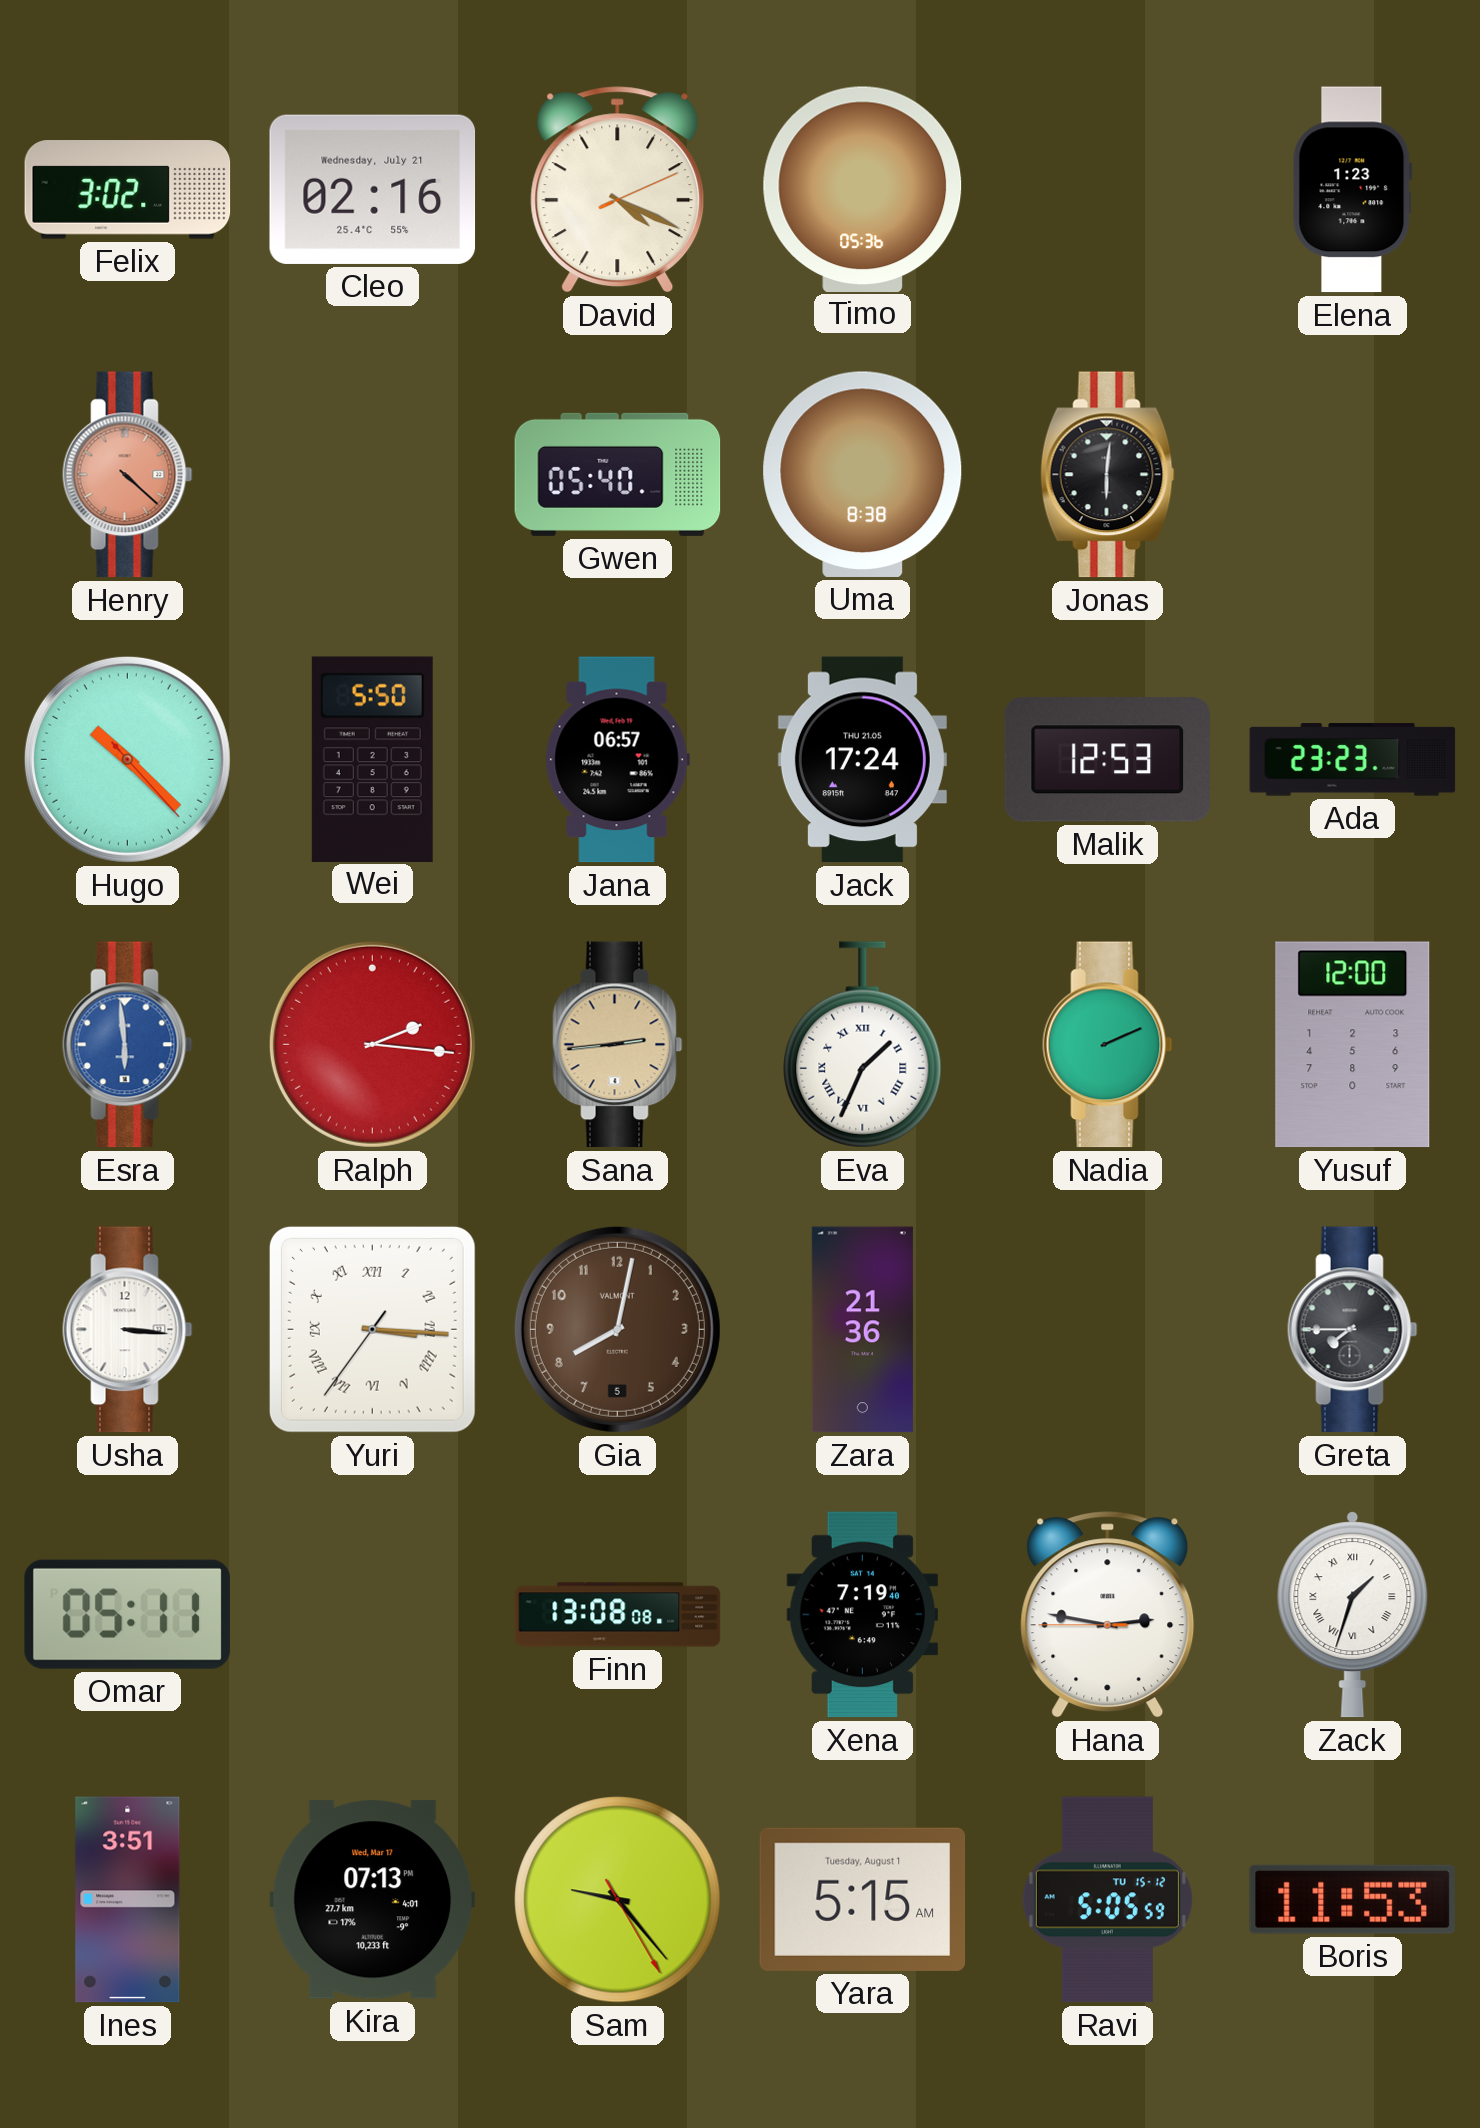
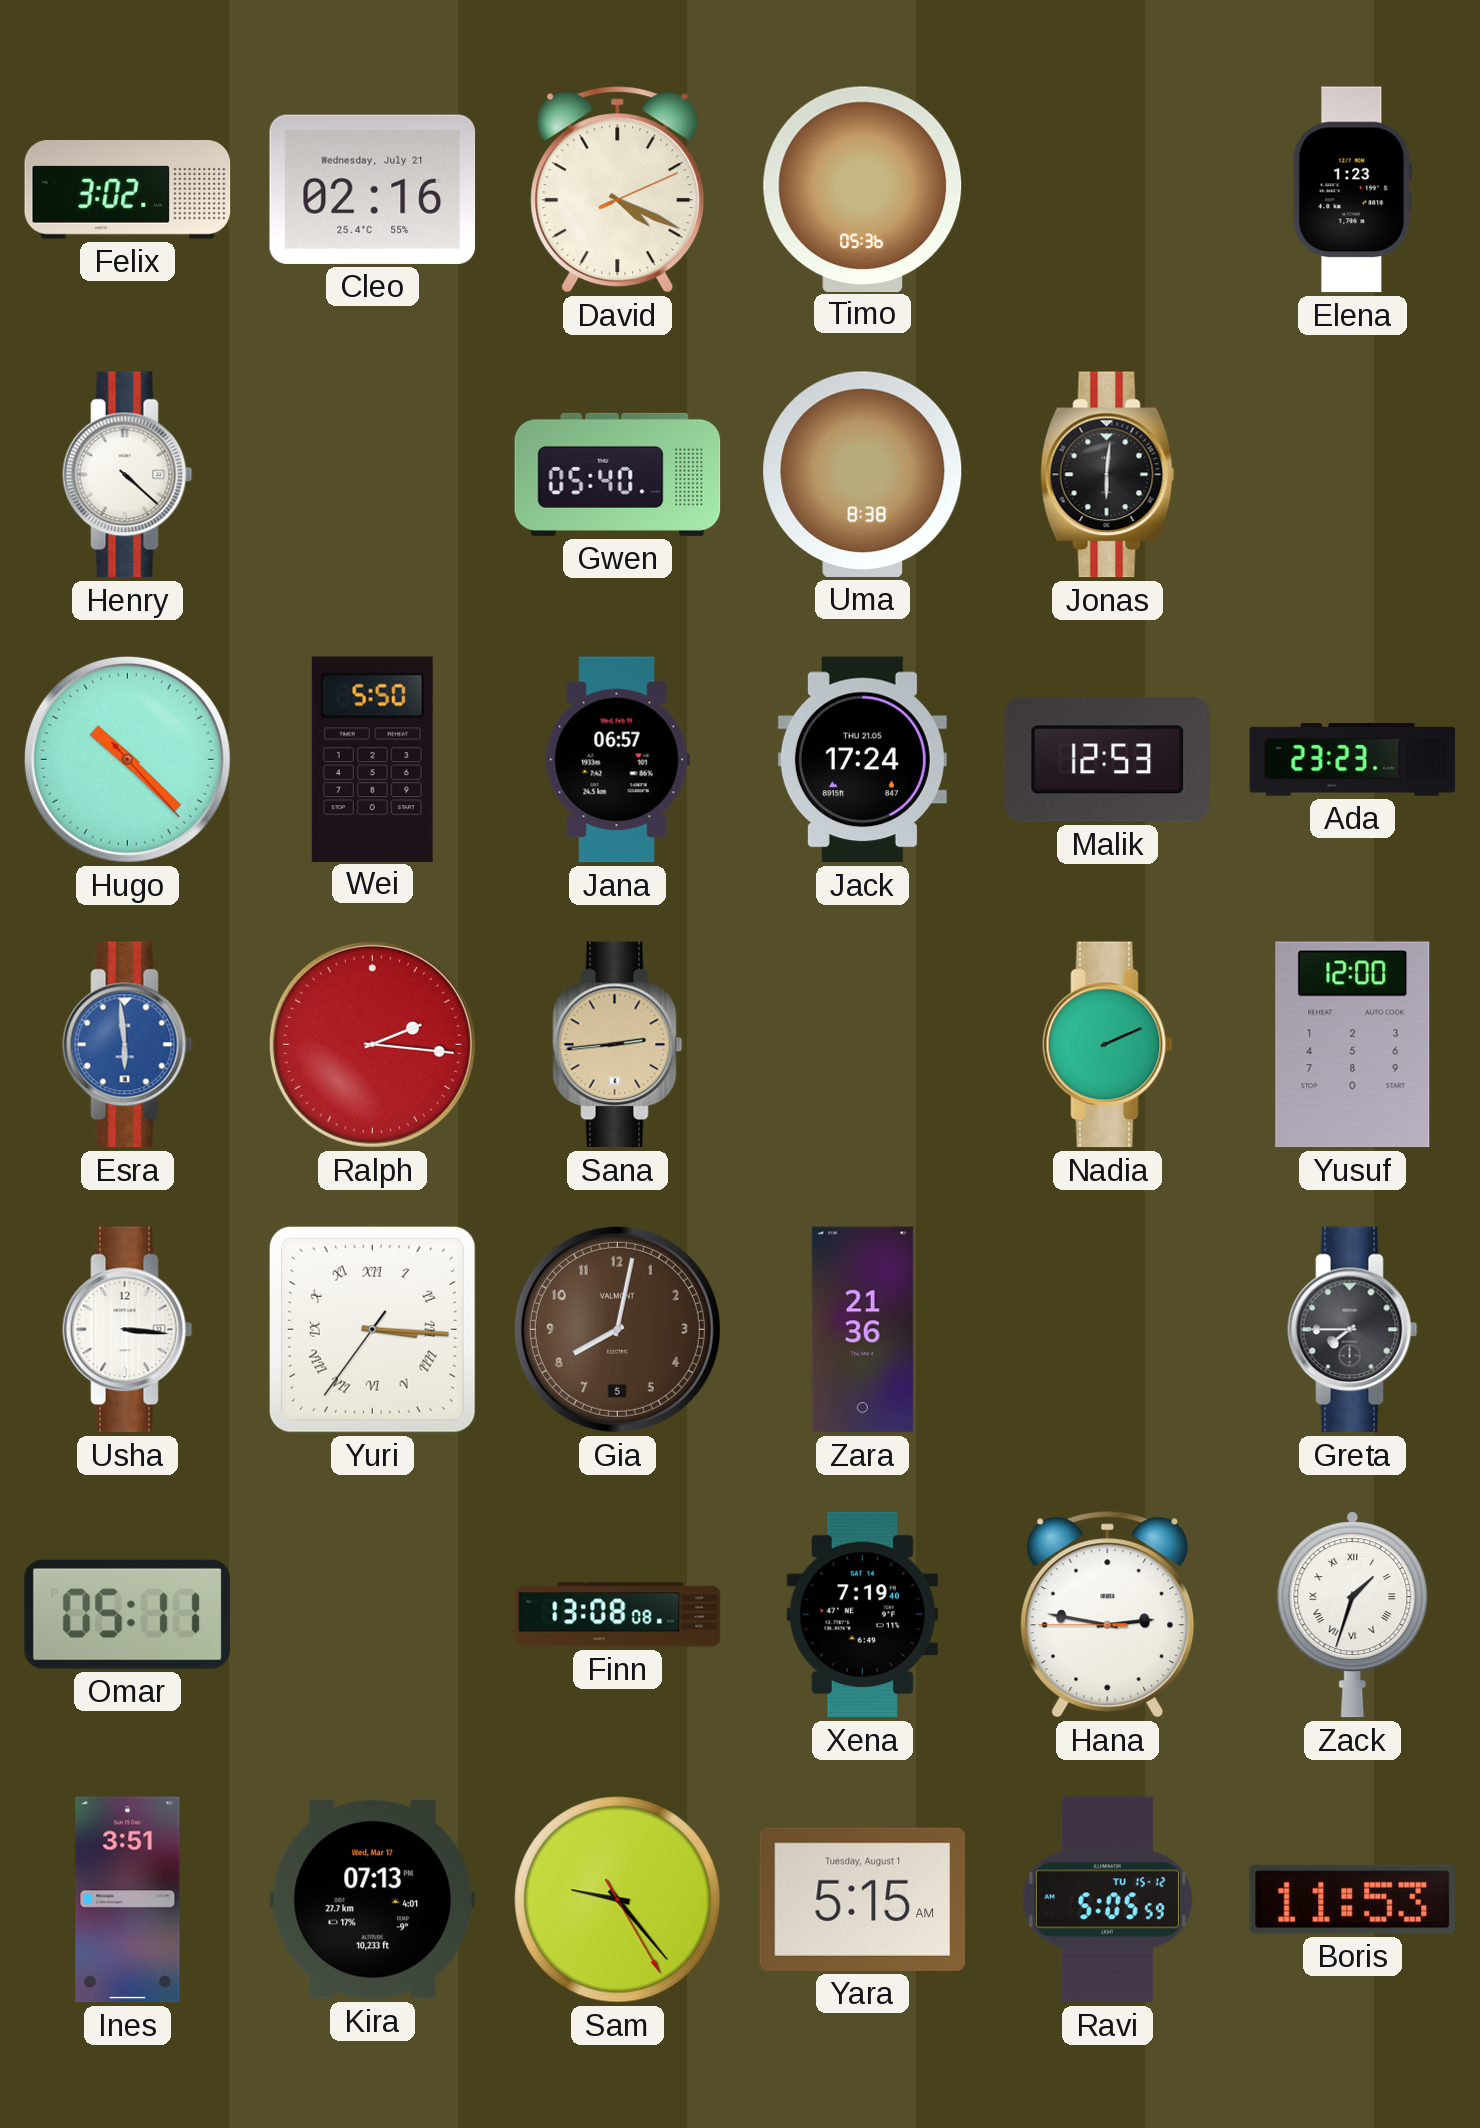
Henry dial: salmon -> white (128, 475)
Eva: 1:34 -> none (863, 1045)
